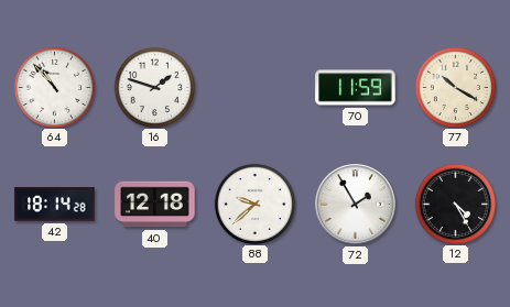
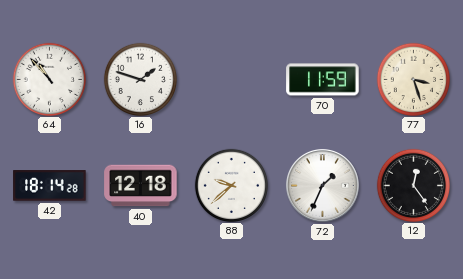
77: 10:20 -> 3:27 (413, 79)
72: 1:55 -> 1:34 (323, 186)
12: 4:25 -> 12:24 (413, 185)
